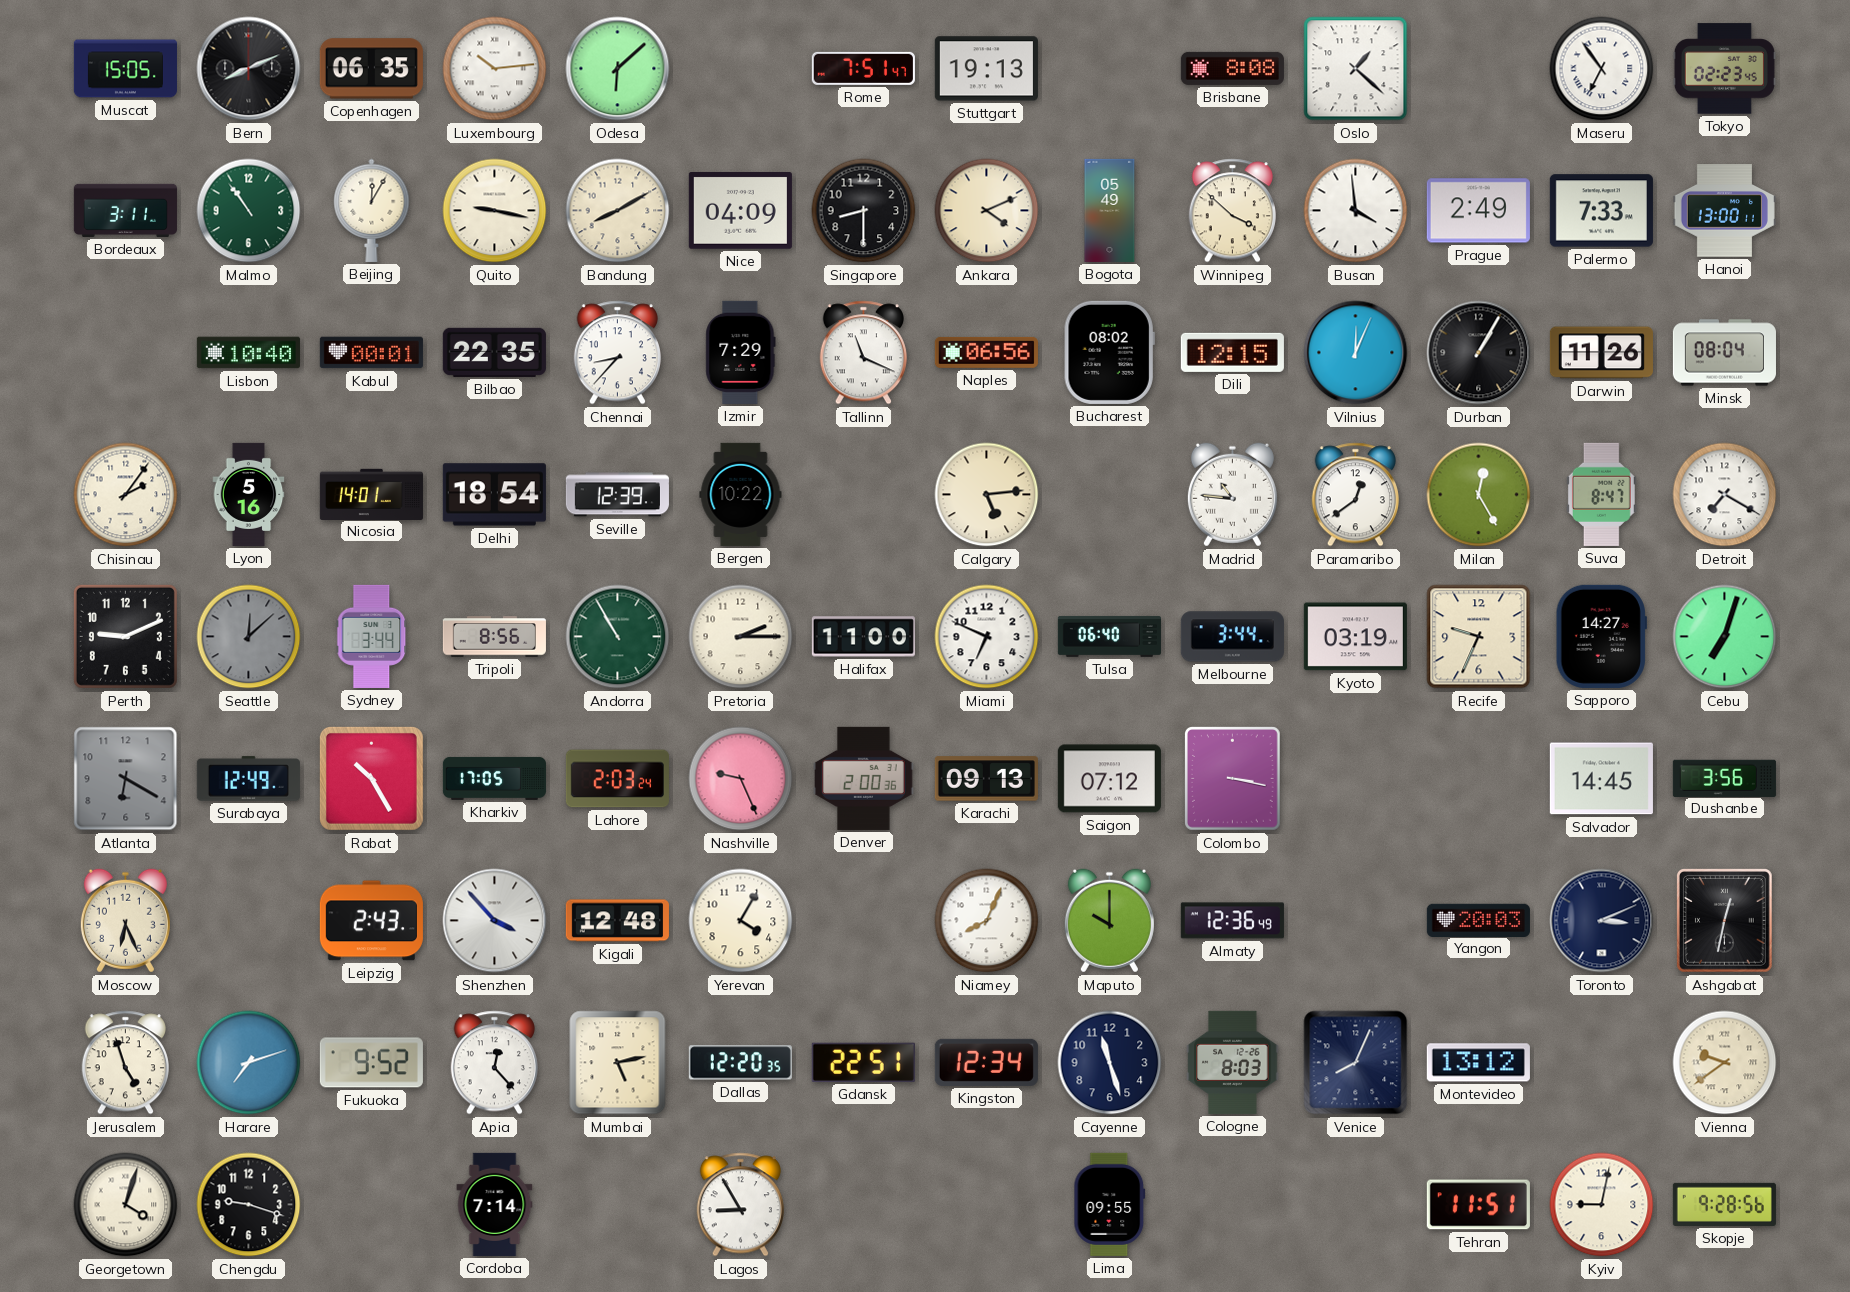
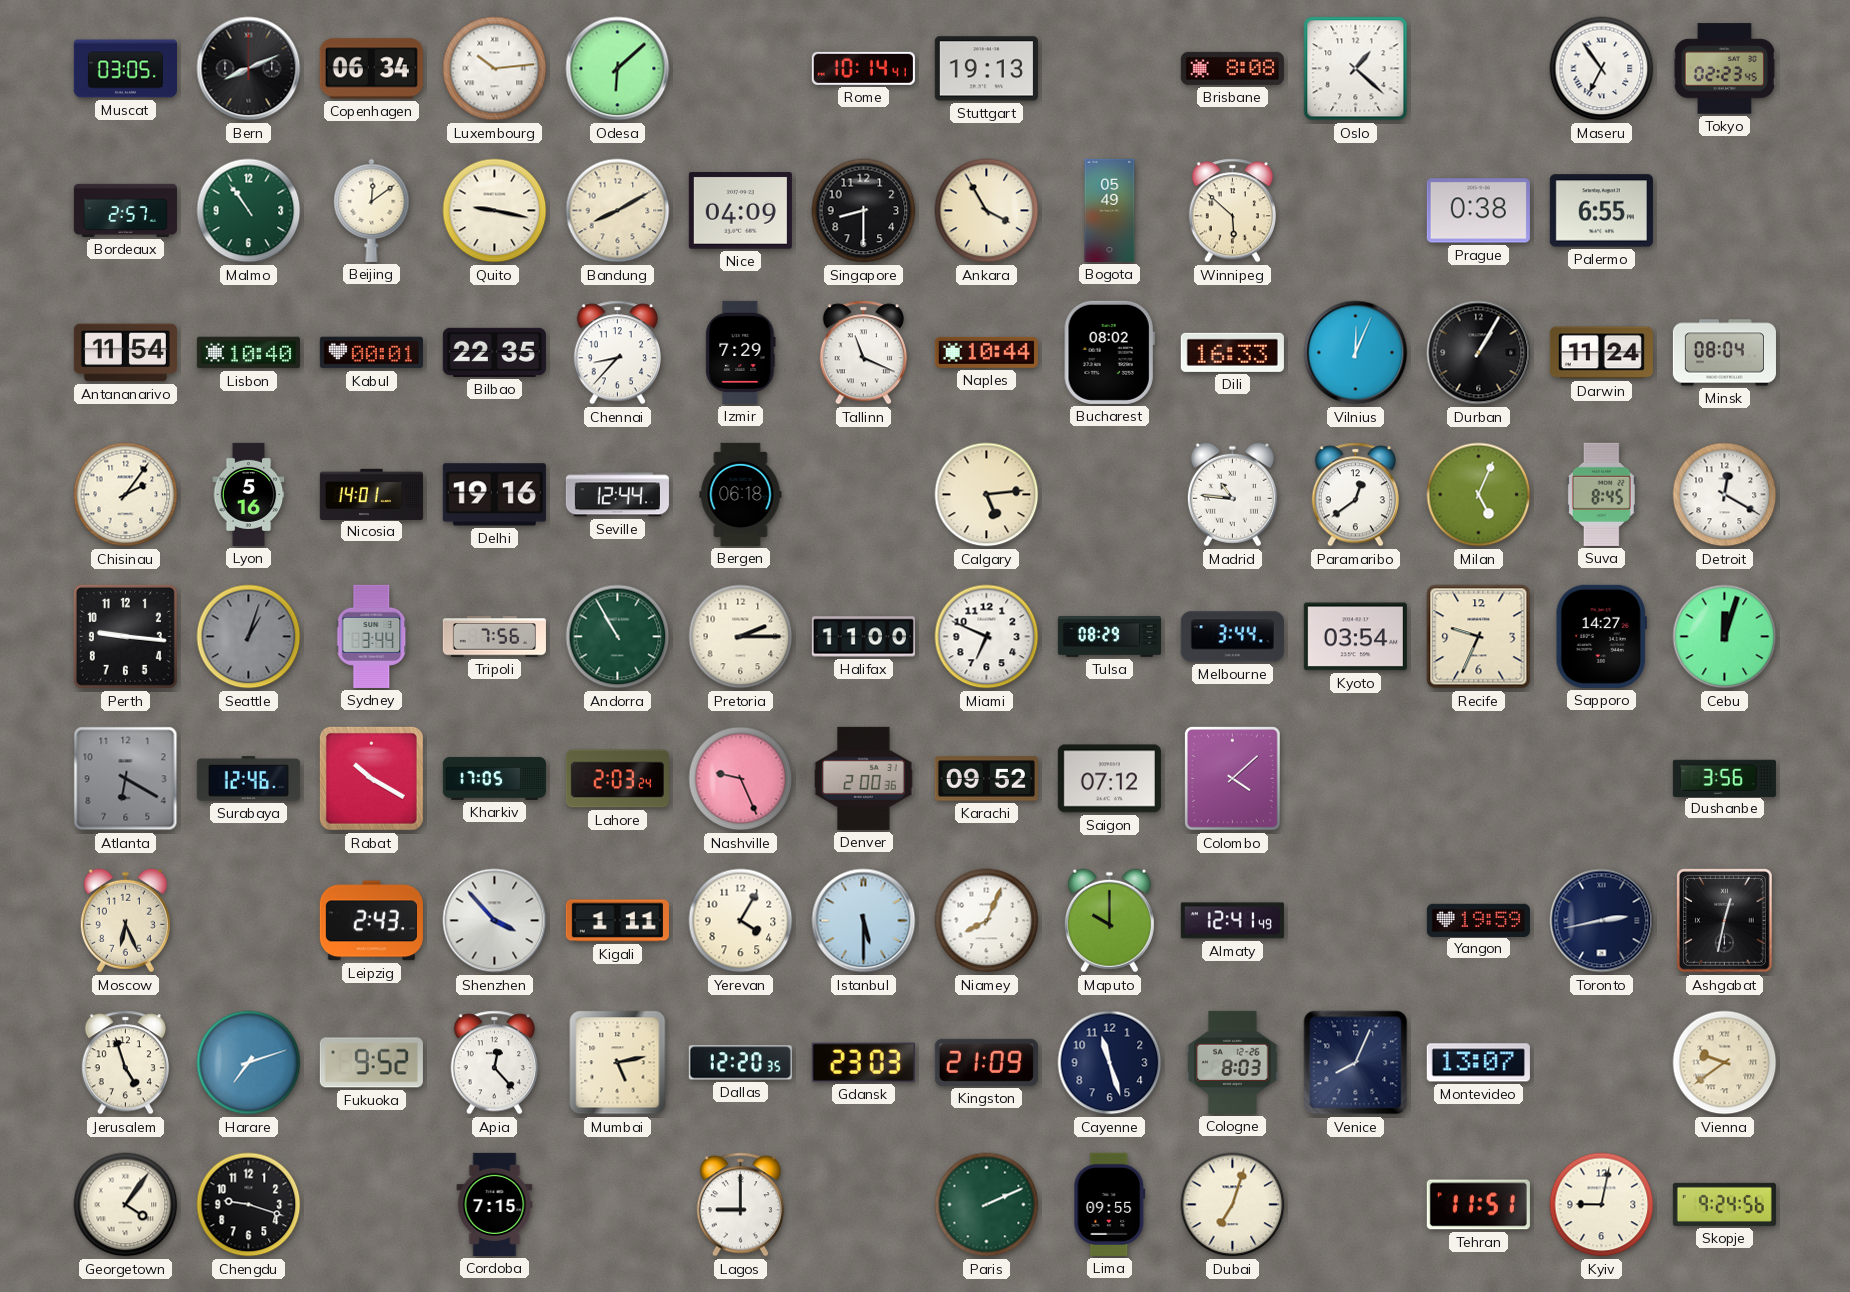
Muscat: 15:05 -> 03:05 (125, 69)
Copenhagen: 06:35 -> 06:34 (371, 69)
Rome: 7:51 -> 10:14 (863, 68)
Bordeaux: 3:11 -> 2:57 (125, 210)
Beijing: 12:05 -> 12:09 (372, 210)
Ankara: 4:11 -> 3:55 (987, 211)
Winnipeg: 3:52 -> 5:52 (1232, 211)
Busan: 3:59 -> none (1356, 211)
Prague: 2:49 -> 0:38 (1478, 211)
Palermo: 7:33 -> 6:55 (1601, 211)
Hanoi: 13:00 -> none (1724, 211)
Antananarivo: none -> 11:54 (125, 353)
Naples: 06:56 -> 10:44 (986, 352)
Dili: 12:15 -> 16:33 (1232, 352)
Darwin: 11:26 -> 11:24 (1601, 353)
Delhi: 18:54 -> 19:16 (494, 495)
Seville: 12:39 -> 12:44 (617, 495)
Bergen: 10:22 -> 06:18 (741, 494)
Milan: 12:25 -> 5:04 (1479, 495)
Suva: 8:47 -> 8:45 (1601, 494)
Detroit: 7:20 -> 12:20 (1725, 495)
Perth: 9:11 -> 9:16 (125, 636)
Seattle: 12:08 -> 1:03 (249, 637)
Tripoli: 8:56 -> 7:56 (494, 637)
Tulsa: 06:40 -> 08:29 (1109, 637)
Kyoto: 03:19 -> 03:54 (1355, 637)
Cebu: 7:03 -> 12:03 (1725, 637)
Surabaya: 12:49 -> 12:46 (248, 779)
Rabat: 10:25 -> 10:20 (371, 778)
Karachi: 09:13 -> 09:52 (986, 779)
Colombo: 3:17 -> 4:08 (1233, 779)
Salvador: 14:45 -> none (1601, 779)
Kigali: 12:48 -> 1:11 (617, 921)
Istanbul: none -> 5:30 (864, 921)
Almaty: 12:36 -> 12:41 (1232, 921)
Yangon: 20:03 -> 19:59 (1478, 920)
Toronto: 3:11 -> 2:43 (1602, 921)
Gdansk: 22:51 -> 23:03 (863, 1062)
Kingston: 12:34 -> 21:09 (986, 1062)
Montevideo: 13:12 -> 13:07 (1478, 1063)
Georgetown: 4:03 -> 4:06 (126, 1205)
Cordoba: 7:14 -> 7:15 (495, 1204)
Lagos: 8:55 -> 9:00 (740, 1205)
Paris: none -> 2:11 (987, 1205)
Dubai: none -> 7:03 (1233, 1205)
Skopje: 9:28 -> 9:24 (1724, 1204)
